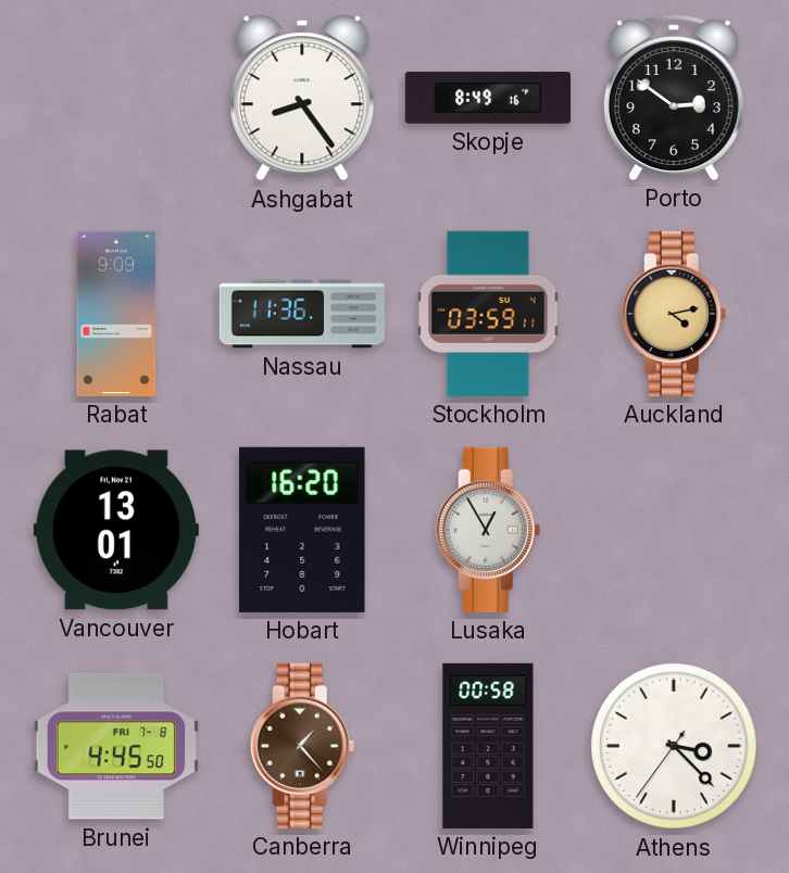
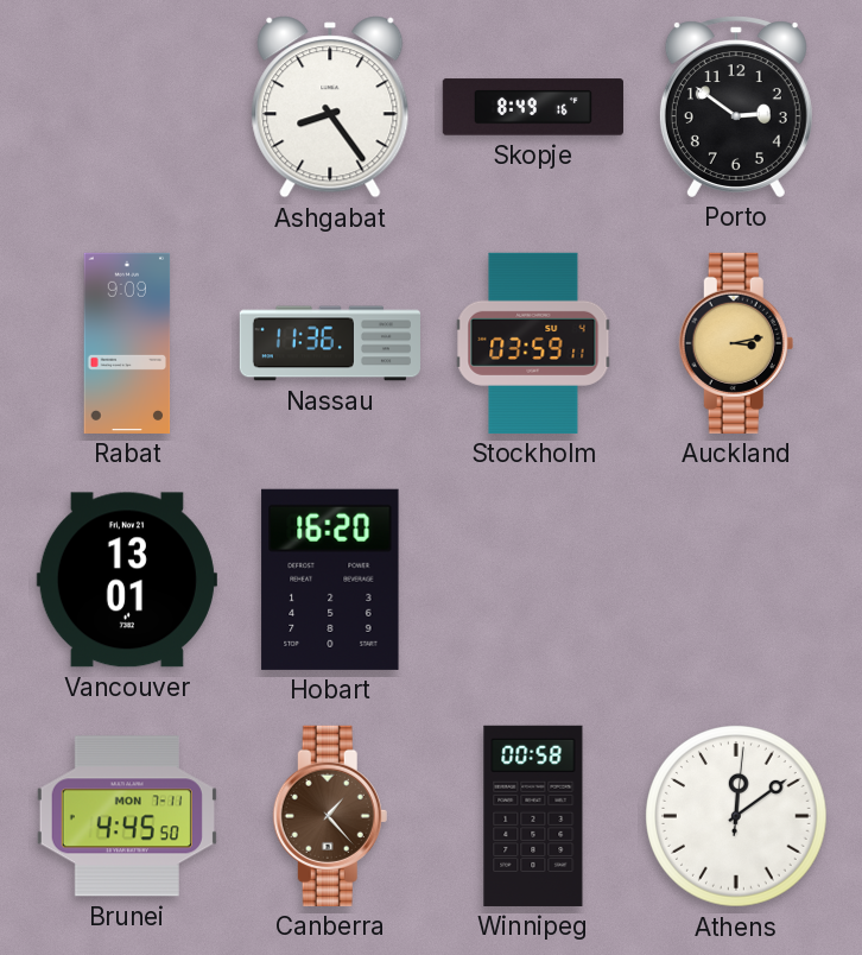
Auckland: 4:13 -> 3:13 (736, 343)
Lusaka: 12:55 -> none (488, 530)
Brunei date: FRI 7-8 -> MON 7-11 (127, 816)
Athens: 3:22 -> 12:09 (737, 817)
